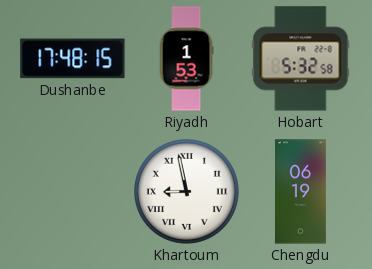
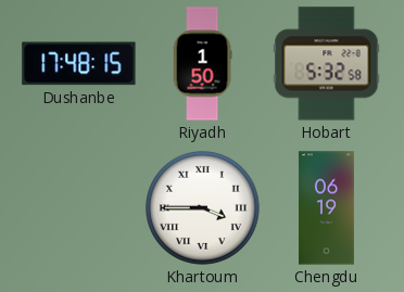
Riyadh: 1:53 -> 1:50 (202, 64)
Khartoum: 8:58 -> 3:45 (202, 207)
